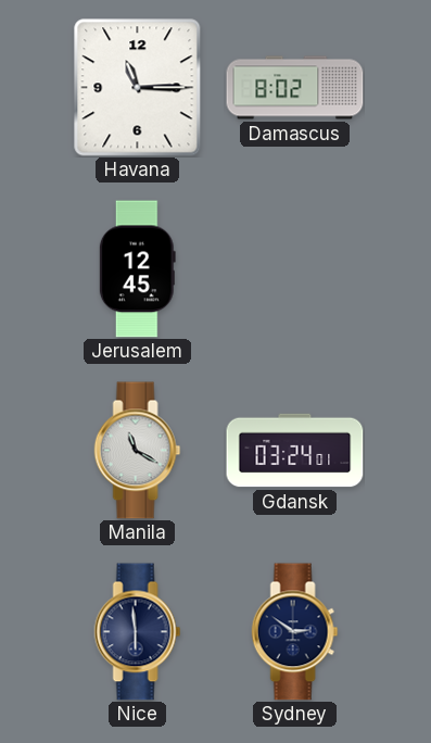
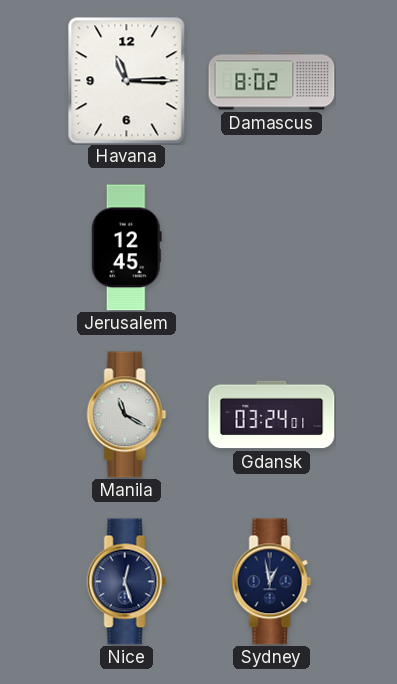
Nice: 5:59 -> 12:27 (127, 582)
Sydney: 2:51 -> 12:58 (272, 582)
